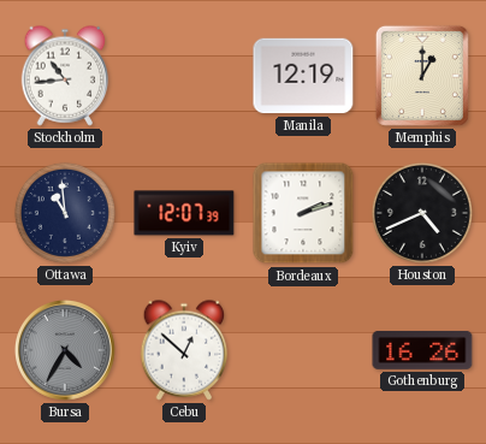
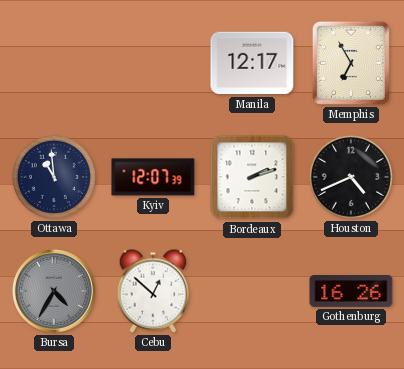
Stockholm: 10:44 -> none (65, 76)
Manila: 12:19 -> 12:17 (252, 63)
Memphis: 1:00 -> 6:55 (351, 63)
